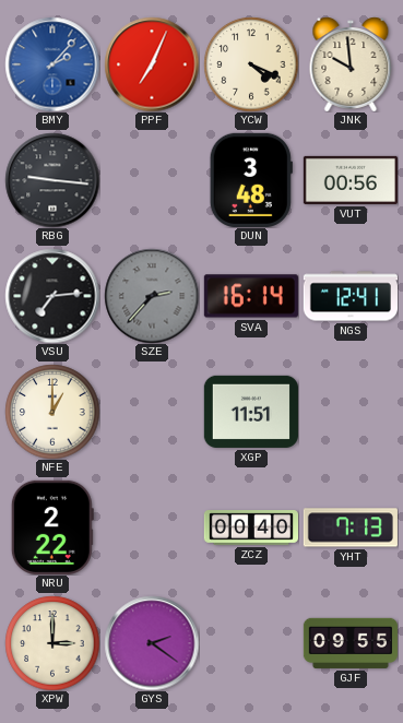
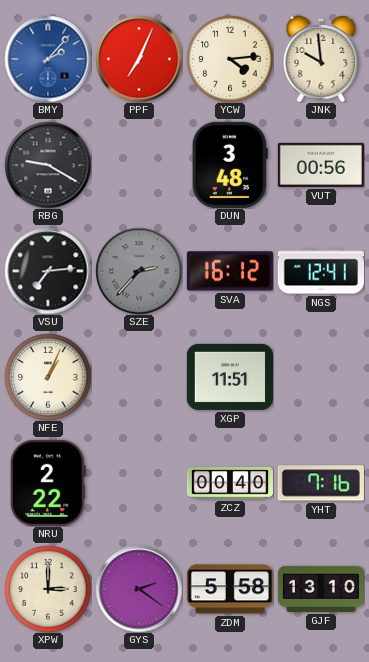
YCW: 4:19 -> 4:14 (230, 59)
RBG: 9:16 -> 9:20 (48, 165)
SVA: 16:14 -> 16:12 (230, 271)
NFE: 1:00 -> 1:04 (48, 377)
YHT: 7:13 -> 7:16 (321, 483)
ZDM: none -> 5:58 (229, 589)
GJF: 09:55 -> 13:10 (321, 589)
